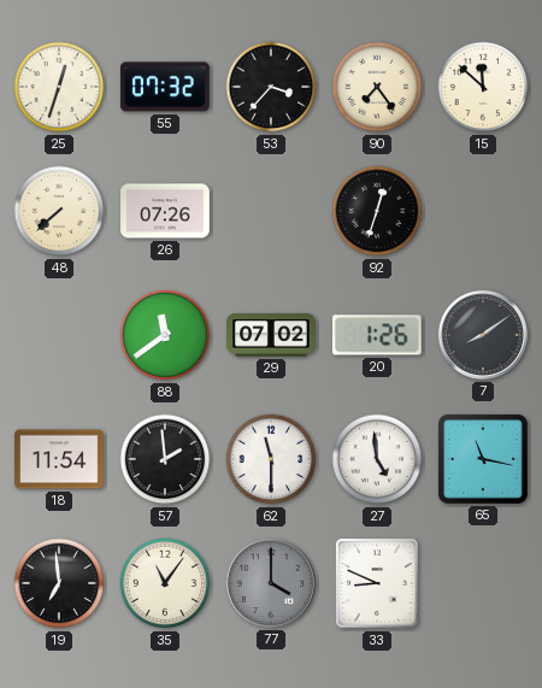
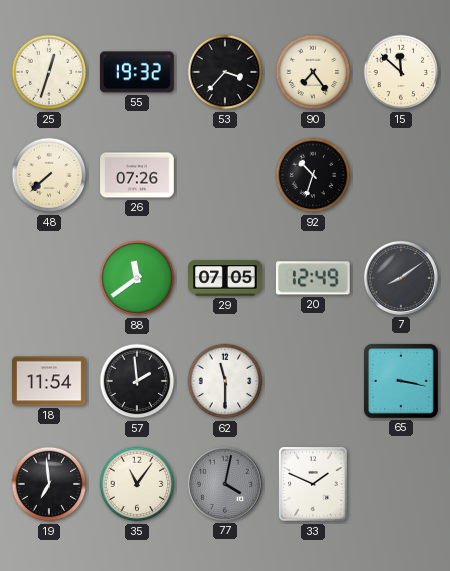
55: 07:32 -> 19:32 (137, 72)
92: 12:33 -> 10:33 (313, 175)
29: 07:02 -> 07:05 (225, 278)
20: 1:26 -> 12:49 (313, 278)
27: 4:59 -> none (377, 459)
65: 11:17 -> 3:17 (401, 381)
77: 4:00 -> 4:02 (225, 484)
33: 8:49 -> 1:49 (313, 484)
